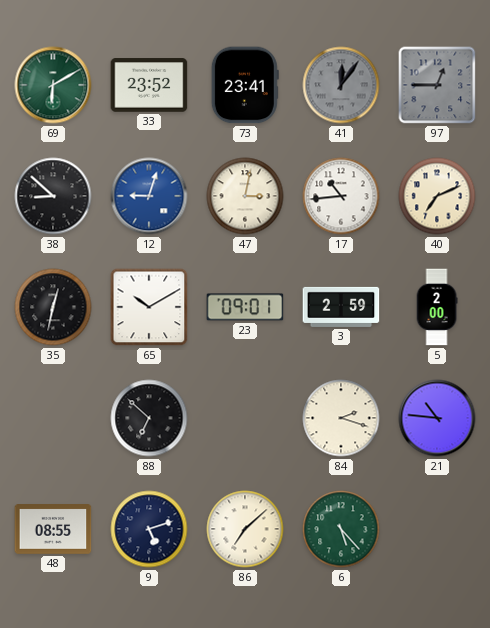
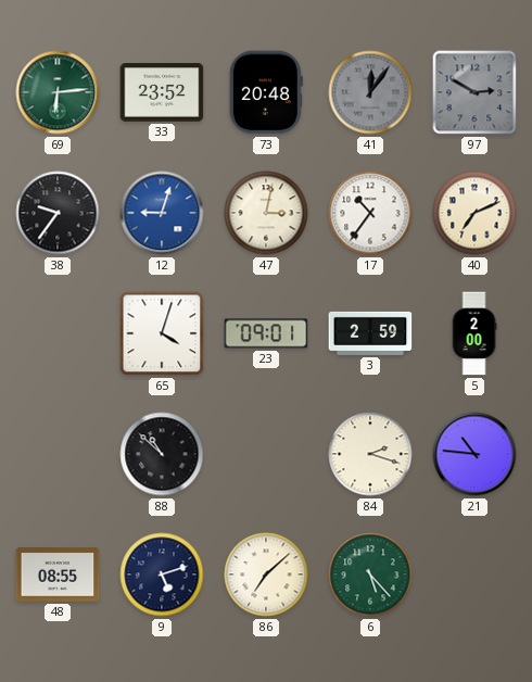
69: 6:10 -> 6:14 (58, 92)
73: 23:41 -> 20:48 (266, 92)
97: 12:45 -> 2:50 (474, 92)
38: 8:52 -> 9:36 (58, 213)
17: 10:44 -> 10:36 (370, 213)
35: 12:32 -> none (53, 307)
65: 10:10 -> 4:03 (162, 333)
88: 6:52 -> 10:52 (162, 454)
